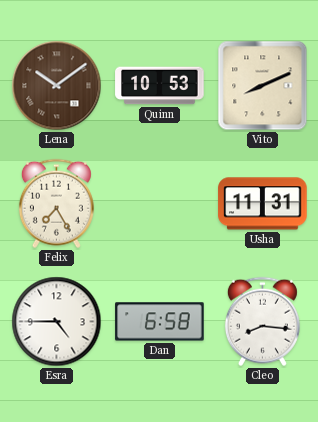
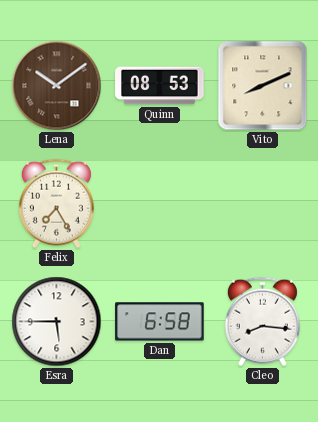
Quinn: 10:53 -> 08:53 (160, 86)
Usha: 11:31 -> none (263, 204)
Esra: 4:45 -> 5:45 (57, 322)
